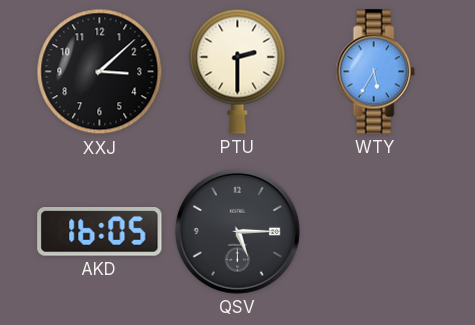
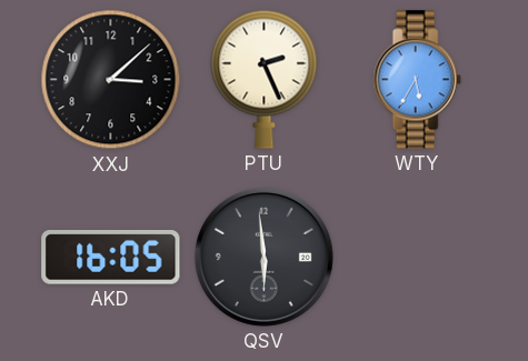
PTU: 2:30 -> 2:26 (265, 79)
QSV: 5:15 -> 5:59 (263, 257)
